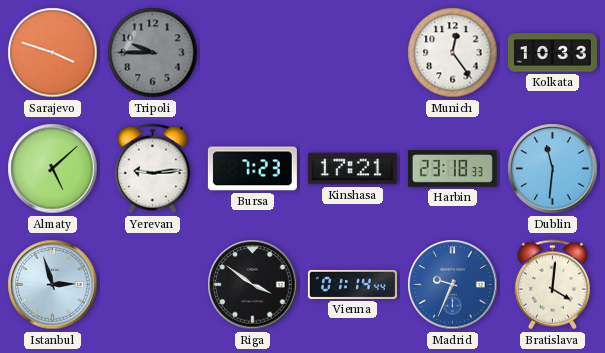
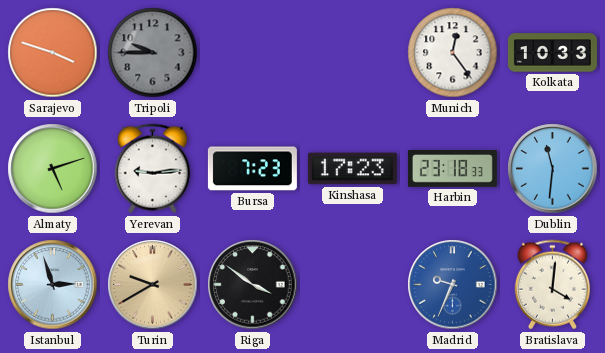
Almaty: 5:08 -> 5:12 (53, 169)
Kinshasa: 17:21 -> 17:23 (352, 169)
Turin: none -> 9:40 (153, 285)
Vienna: 01:14 -> none (352, 284)
